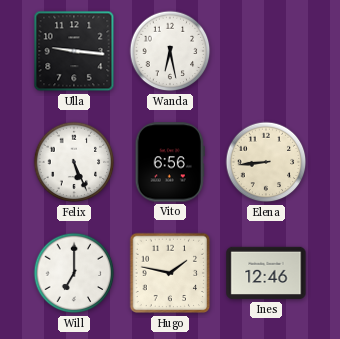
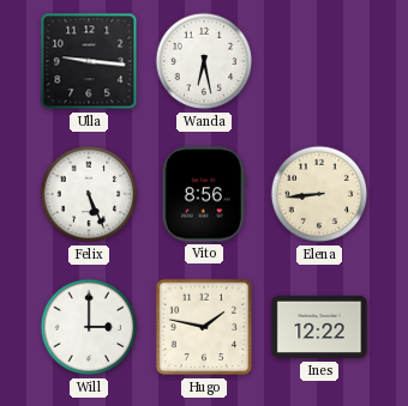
Vito: 6:56 -> 8:56 (204, 194)
Will: 7:00 -> 3:00 (89, 327)
Ines: 12:46 -> 12:22 (319, 327)
